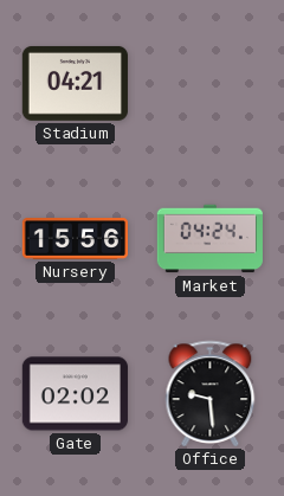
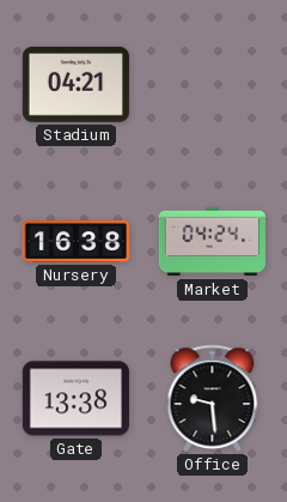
Nursery: 15:56 -> 16:38 (75, 242)
Gate: 02:02 -> 13:38 (75, 399)
